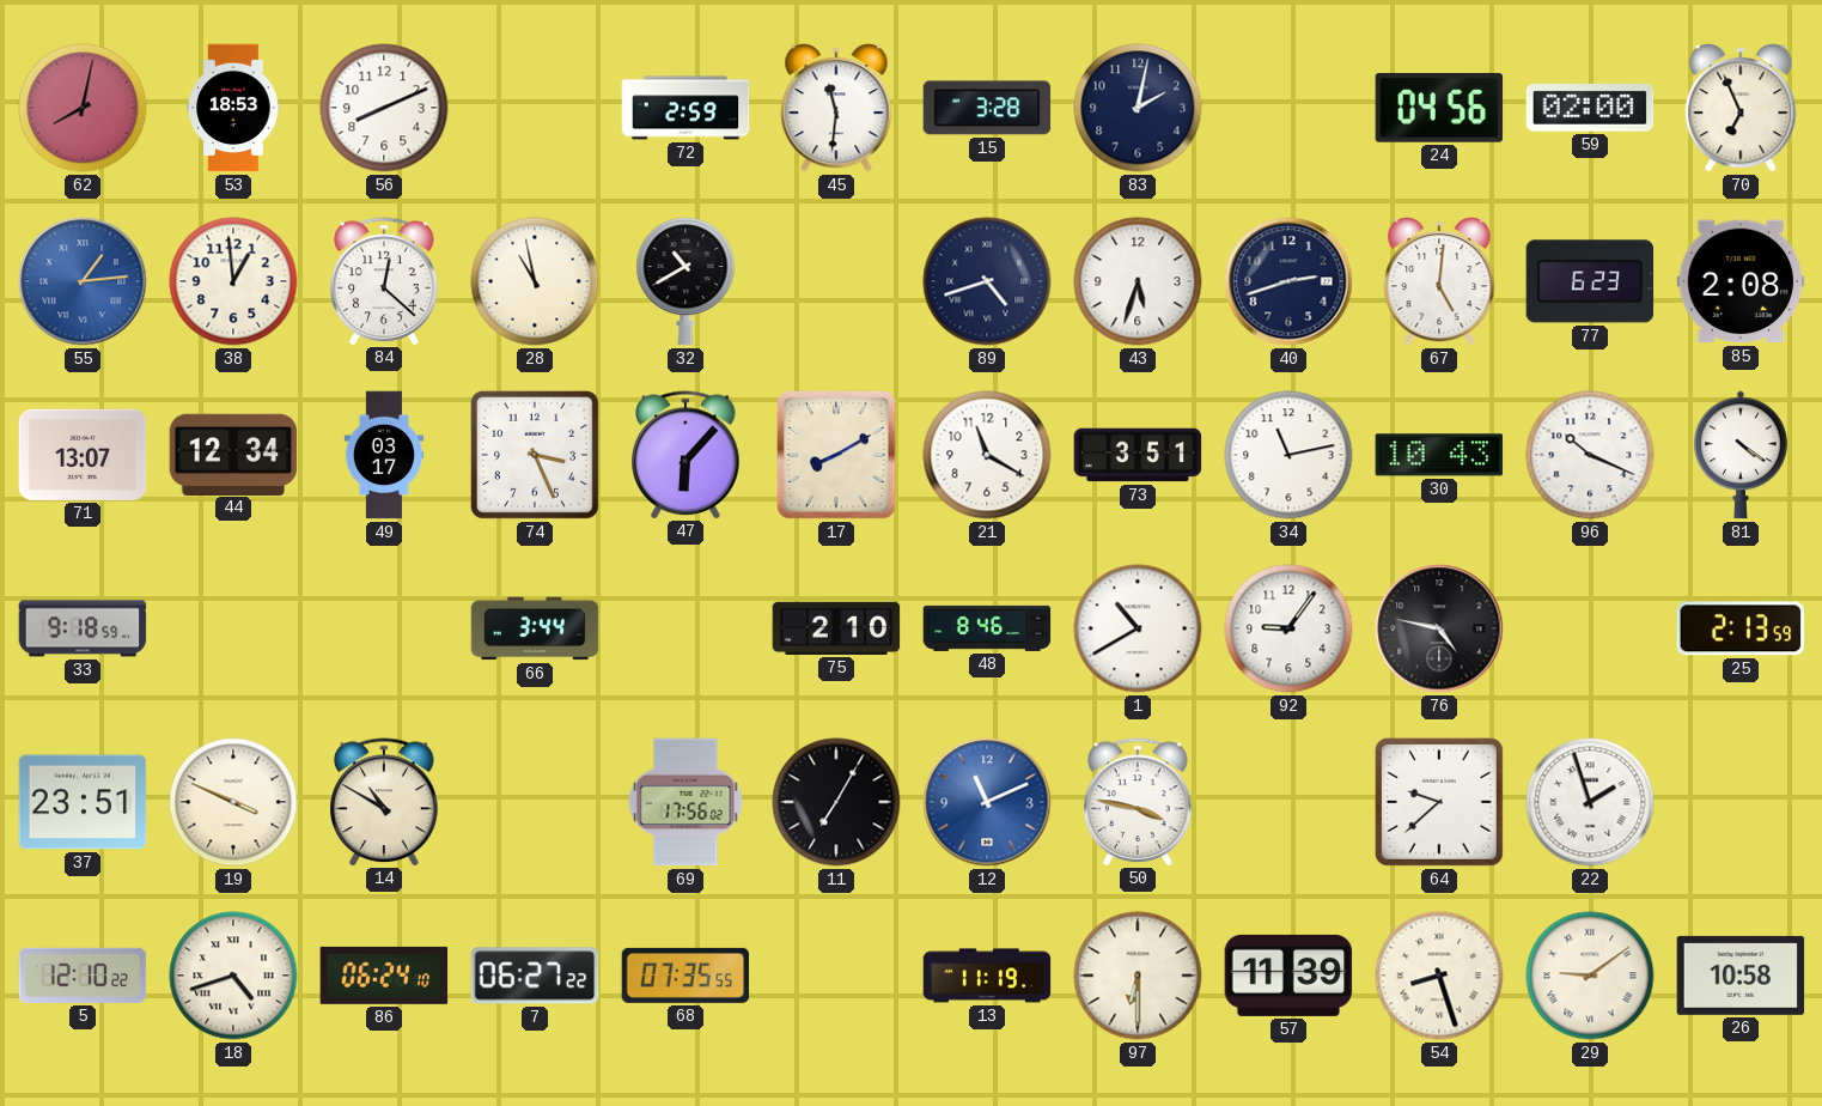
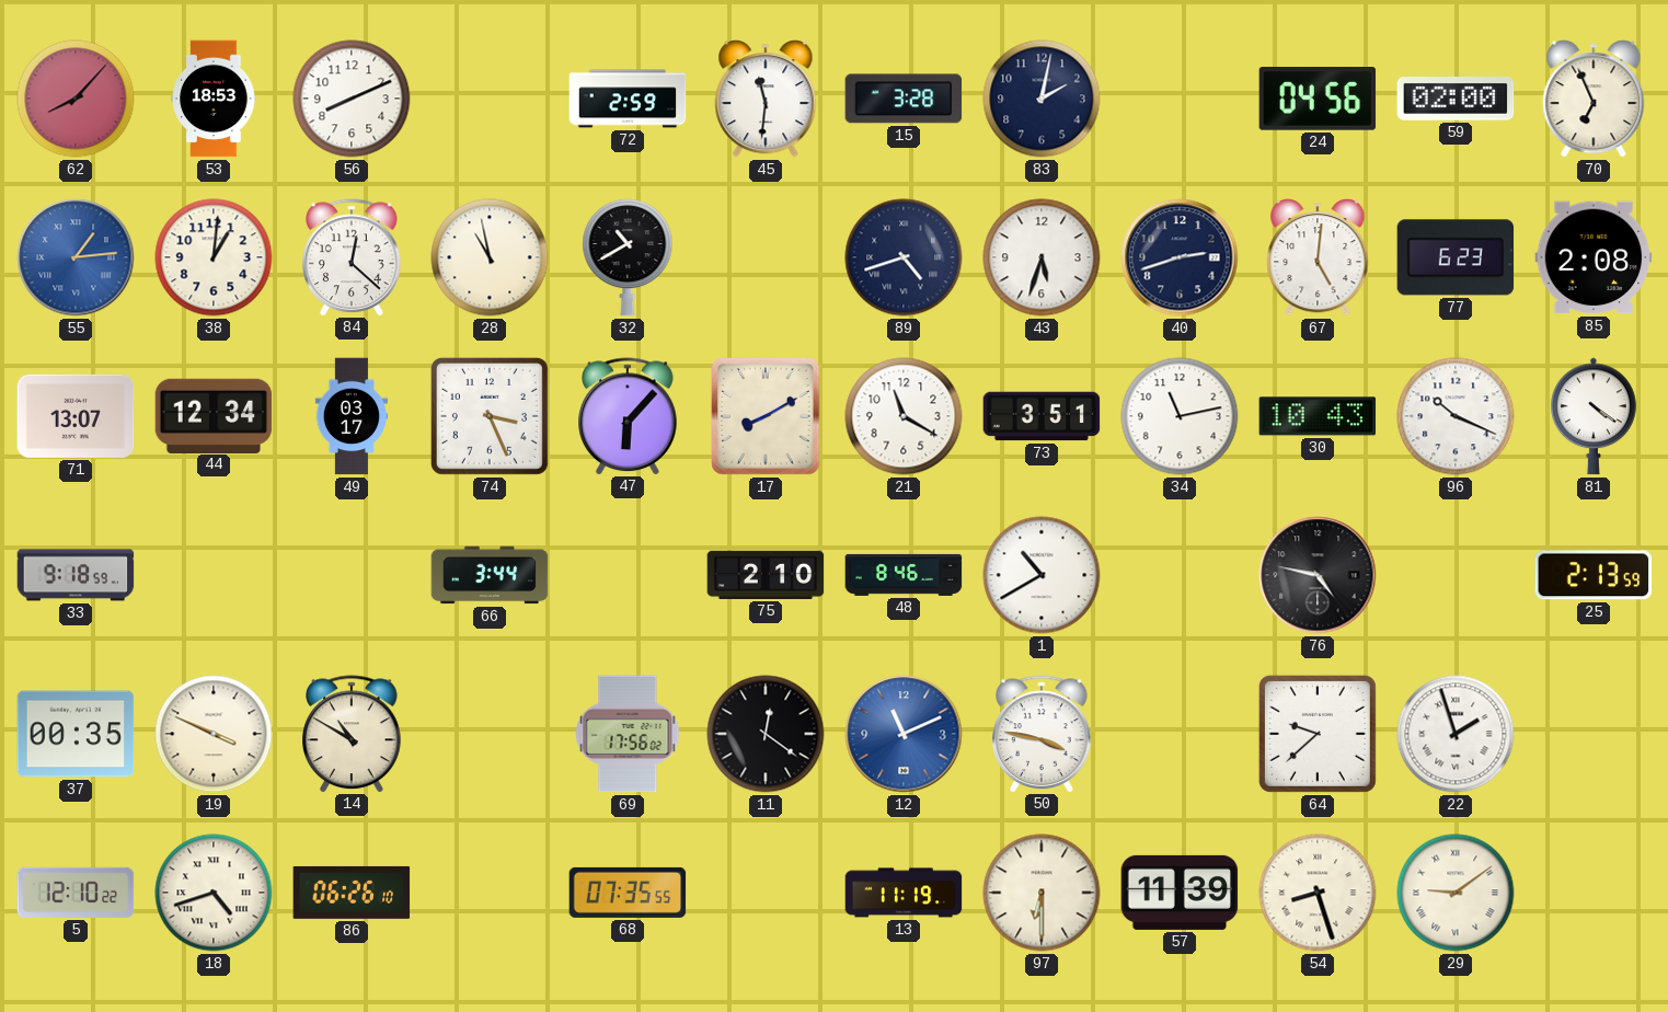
62: 8:02 -> 8:07 (76, 99)
38: 12:59 -> 1:01 (214, 257)
92: 9:06 -> none (1288, 628)
37: 23:51 -> 00:35 (76, 734)
11: 7:05 -> 12:21 (766, 734)
86: 06:24 -> 06:26 (352, 893)
7: 06:27 -> none (535, 976)
26: 10:58 -> none (1741, 976)
